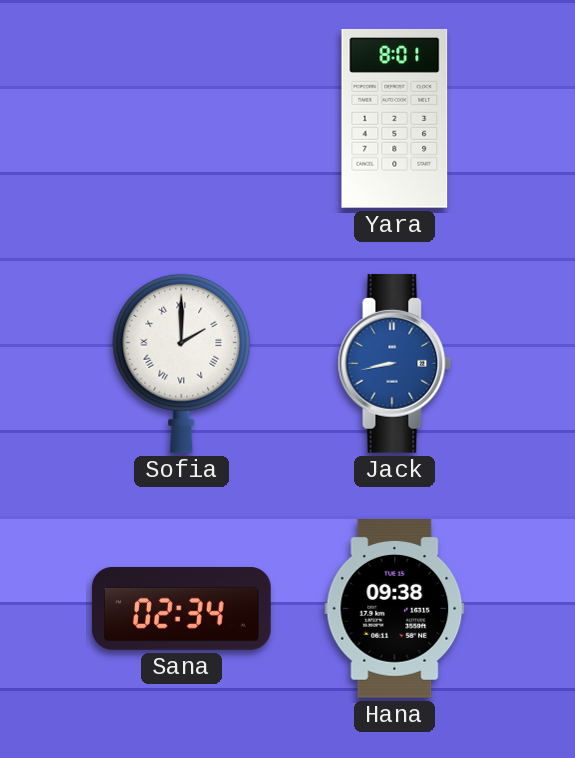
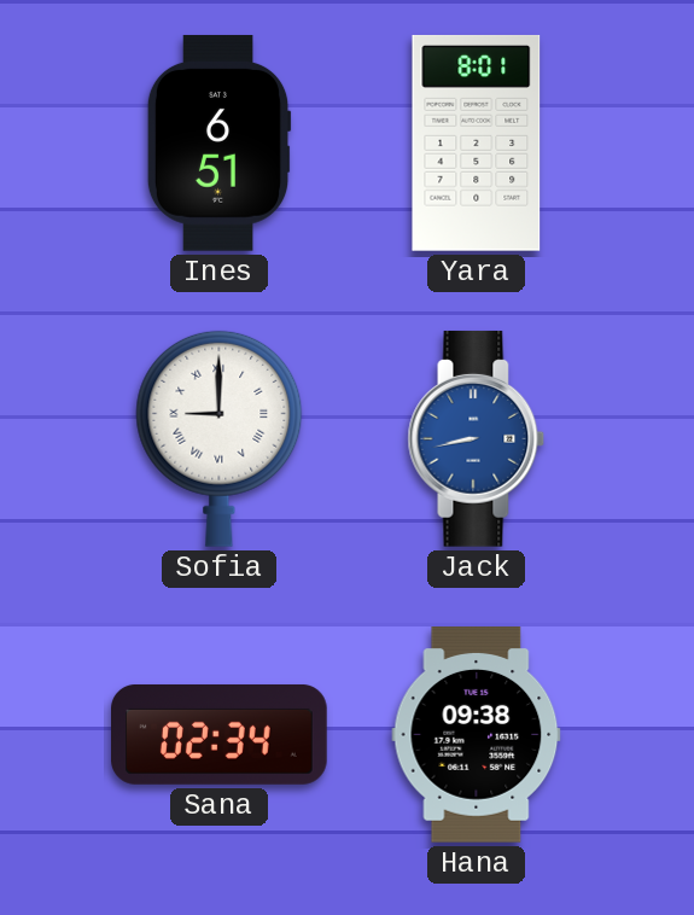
Ines: none -> 6:51 (218, 144)
Sofia: 2:00 -> 9:00 (220, 438)
